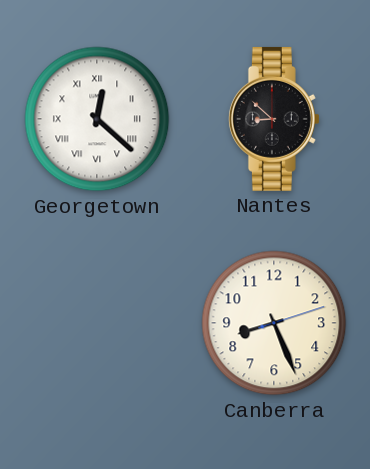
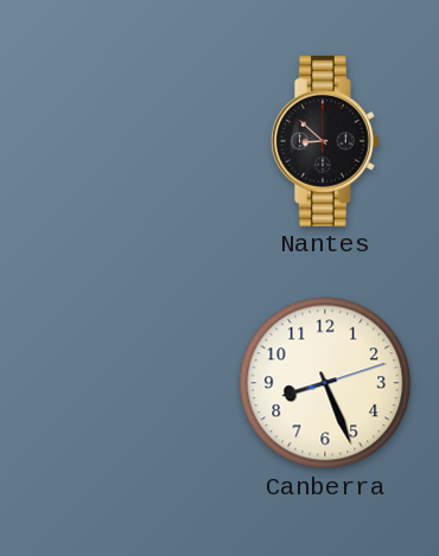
Georgetown: 12:22 -> none (97, 119)
